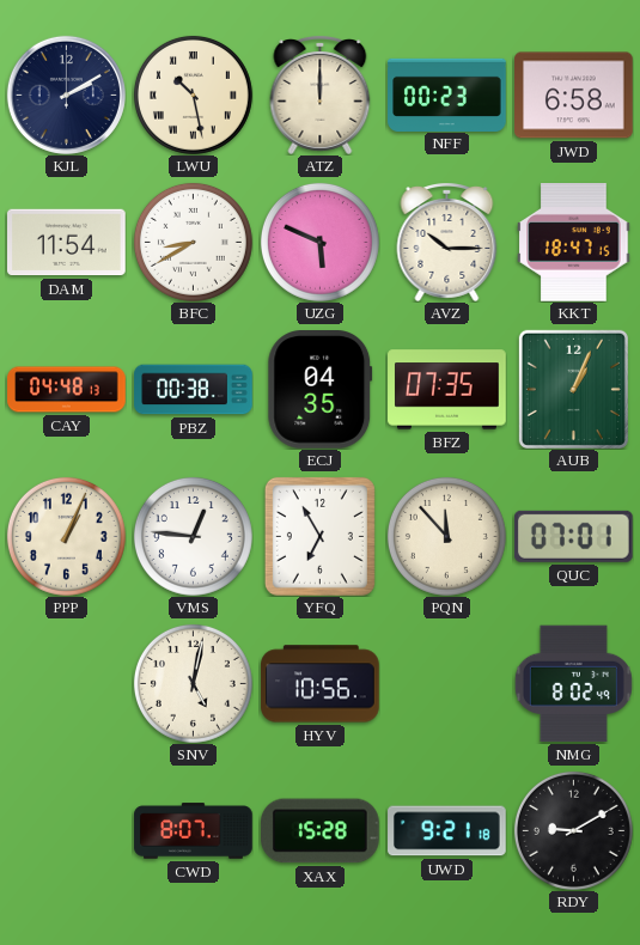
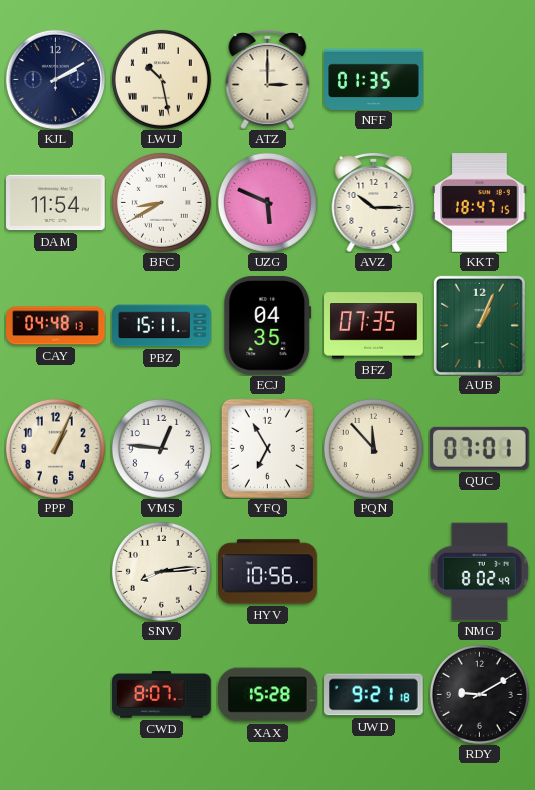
ATZ: 12:00 -> 3:00 (268, 80)
NFF: 00:23 -> 01:35 (374, 79)
JWD: 6:58 -> none (574, 96)
PBZ: 00:38 -> 15:11 (162, 326)
SNV: 5:02 -> 8:14 (161, 571)
